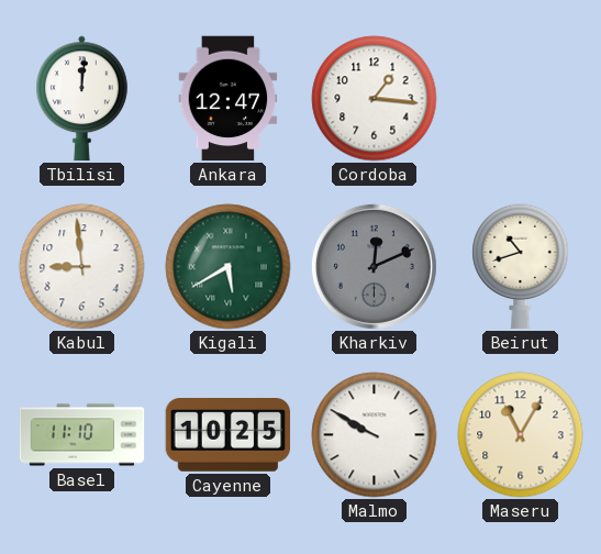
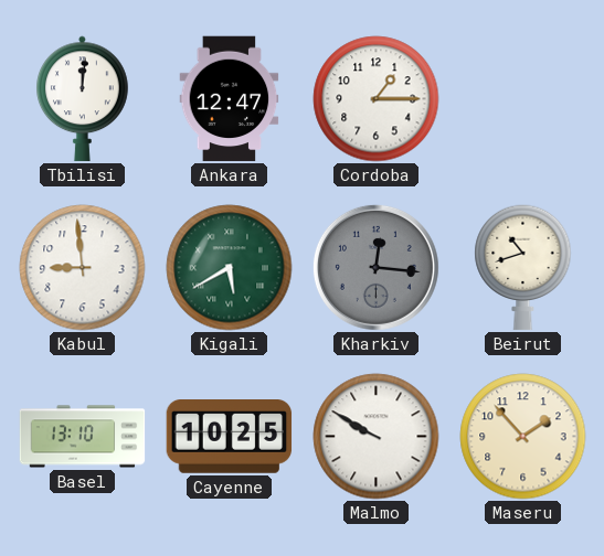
Cordoba: 1:16 -> 1:15 (377, 99)
Kharkiv: 12:11 -> 12:16 (375, 267)
Basel: 11:10 -> 13:10 (83, 437)
Maseru: 11:05 -> 1:53 (523, 437)
